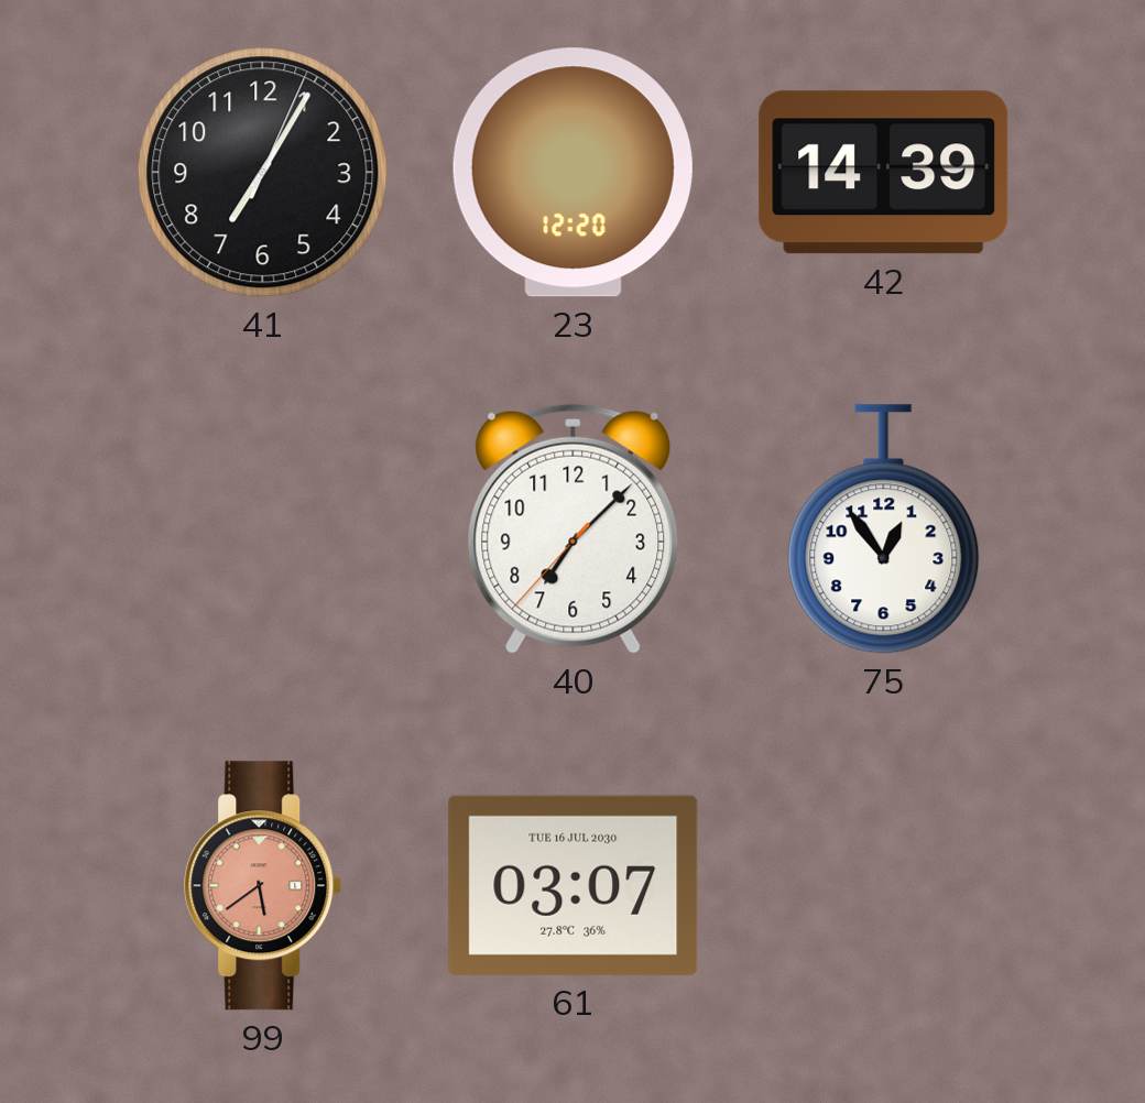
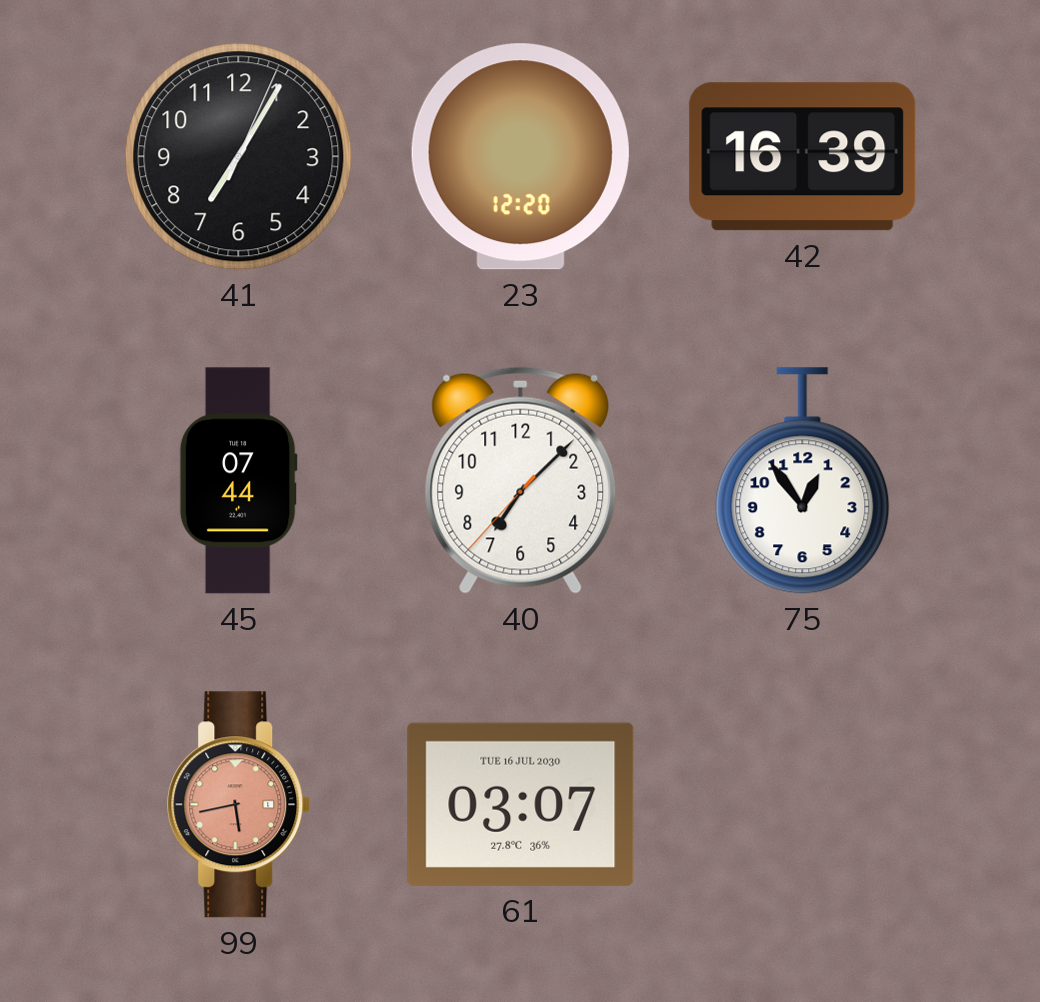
42: 14:39 -> 16:39 (803, 157)
45: none -> 07:44 (238, 481)
99: 5:39 -> 5:43 (239, 805)
